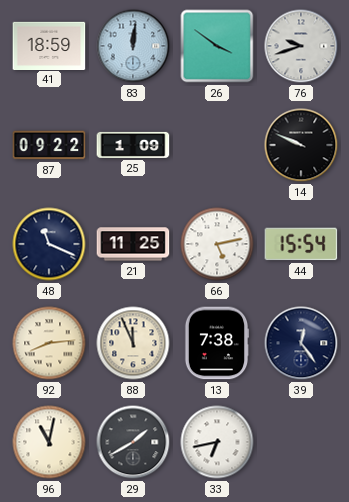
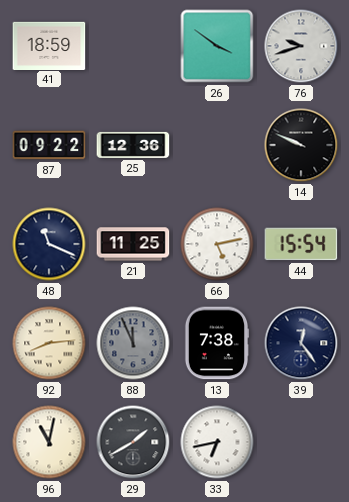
83: 12:01 -> none (133, 46)
25: 1:09 -> 12:36 (133, 145)
88 dial: cream -> grey (133, 343)
